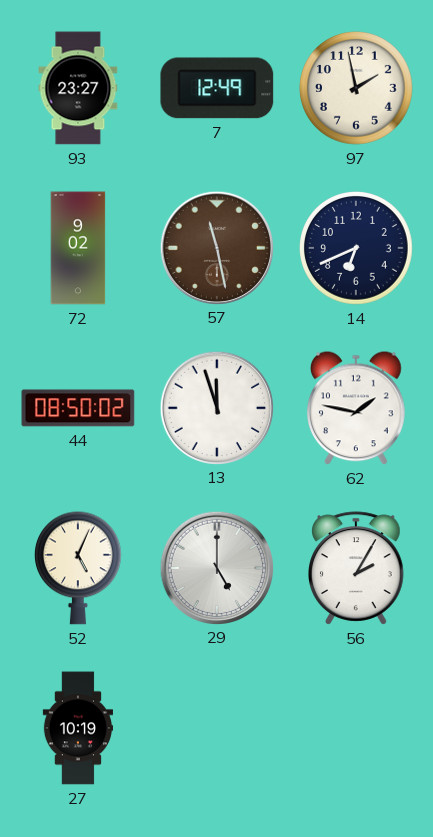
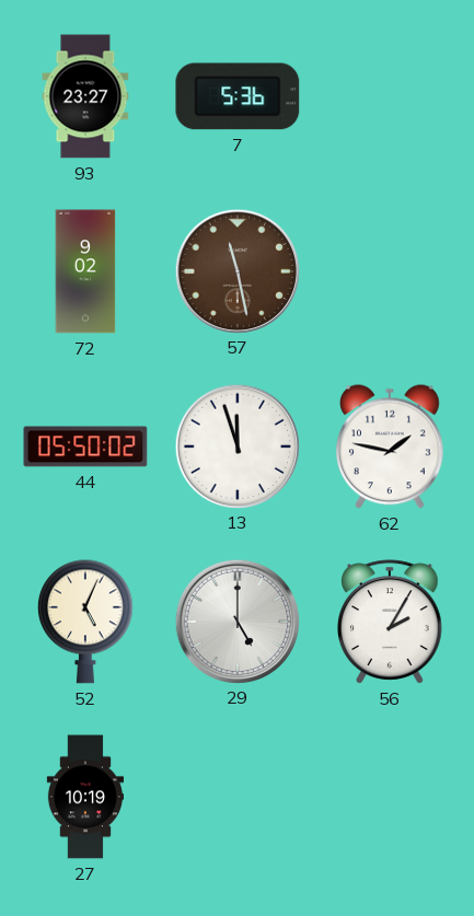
7: 12:49 -> 5:36 (238, 96)
97: 1:58 -> none (357, 89)
14: 6:41 -> none (357, 249)
44: 08:50 -> 05:50 (85, 447)
